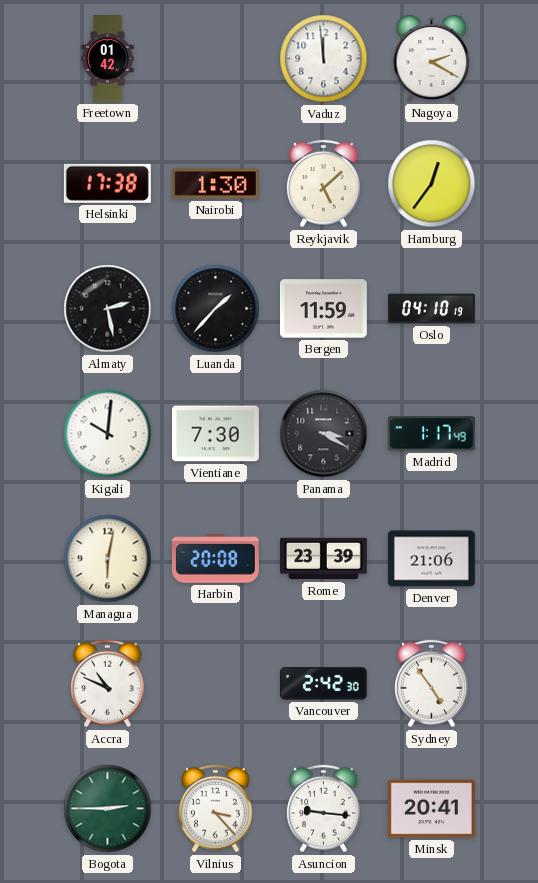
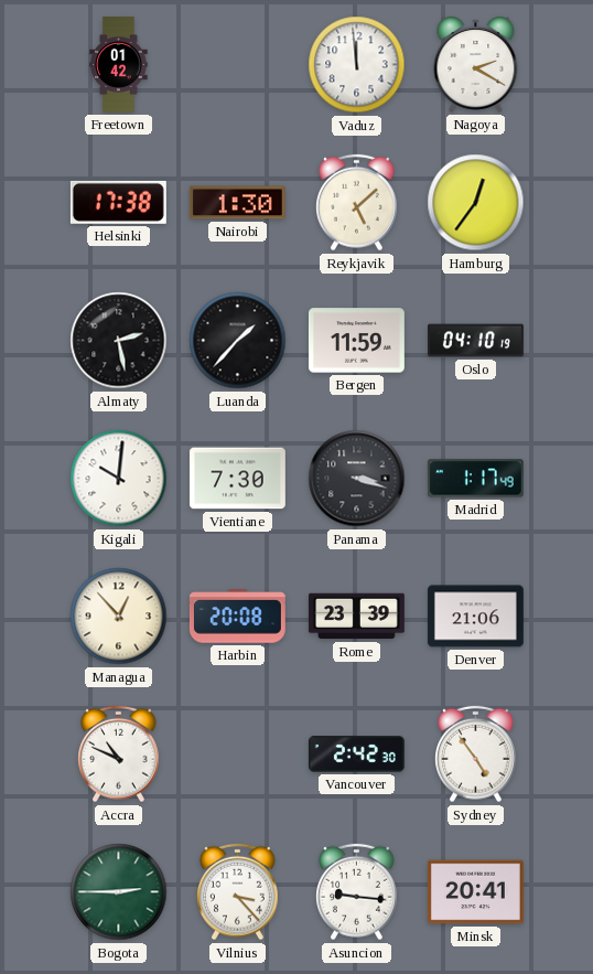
Panama: 3:20 -> 3:18 (357, 479)
Managua: 6:02 -> 12:53 (119, 617)
